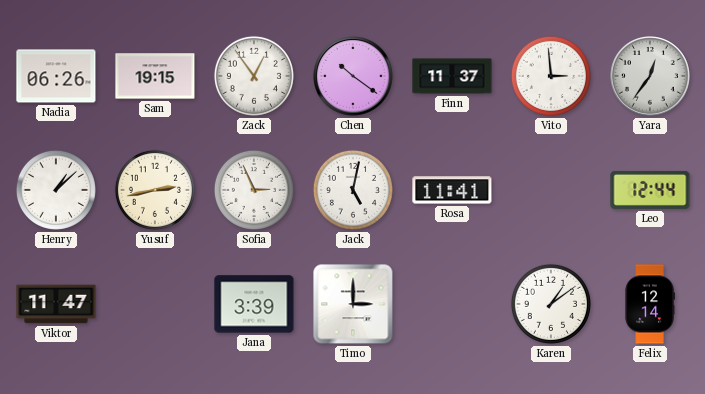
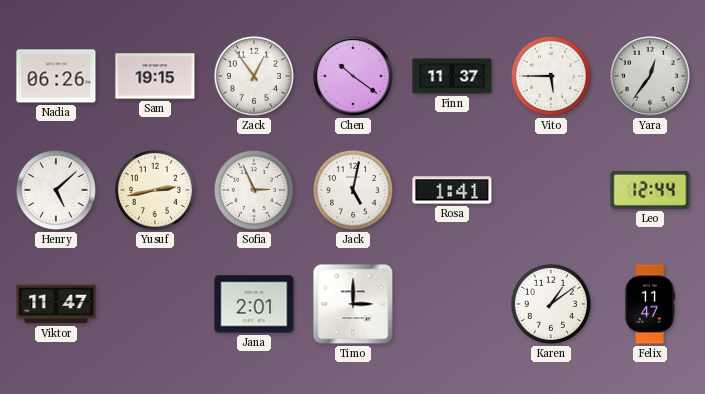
Vito: 2:59 -> 5:45 (551, 76)
Henry: 1:08 -> 5:08 (56, 190)
Rosa: 11:41 -> 1:41 (452, 190)
Jana: 3:39 -> 2:01 (254, 304)
Felix: 12:14 -> 11:47 (650, 304)
